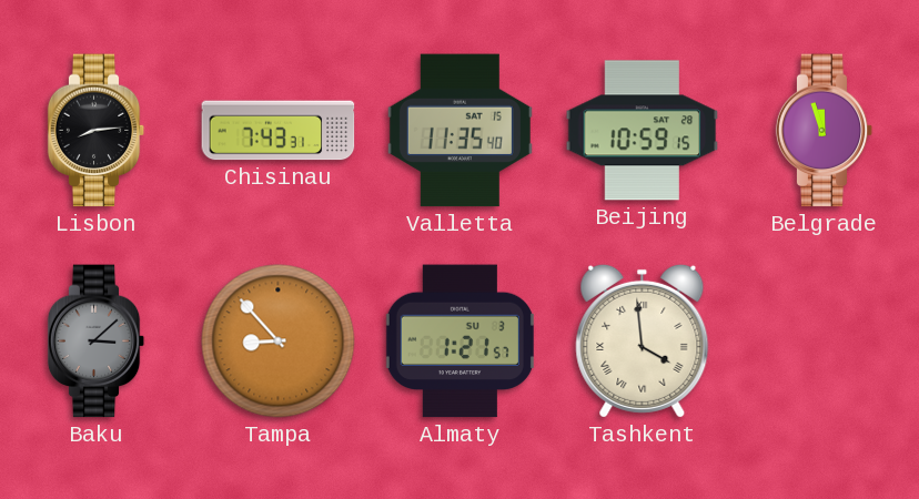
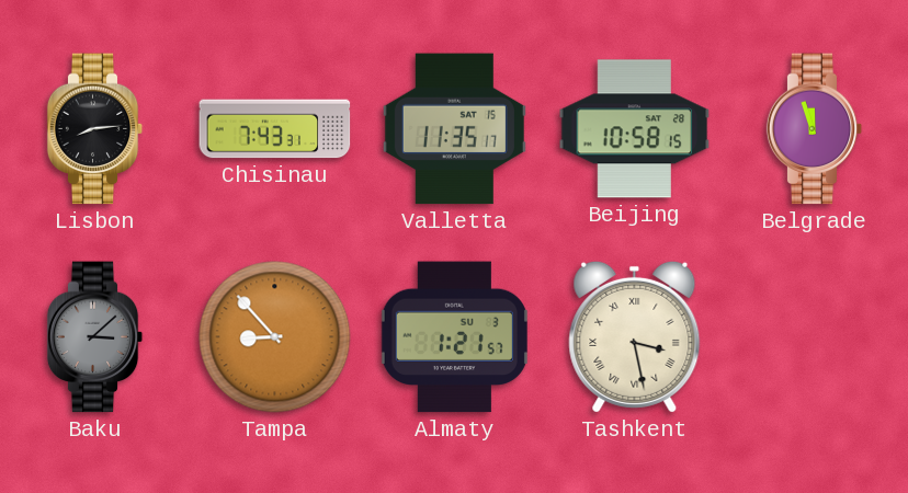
Valletta: 11:35:40 -> 11:35:17 (454, 129)
Beijing: 10:59 -> 10:58 (635, 129)
Tashkent: 3:59 -> 3:28 (635, 336)
